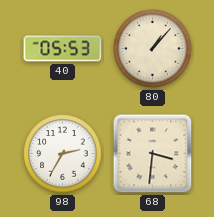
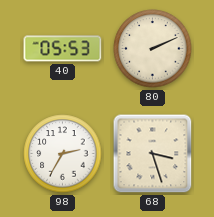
80: 1:07 -> 2:11 (153, 49)
68: 3:31 -> 3:27 (153, 154)
